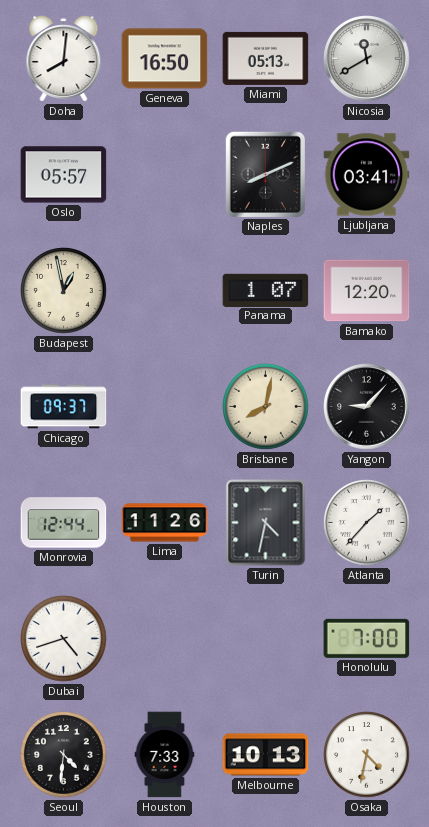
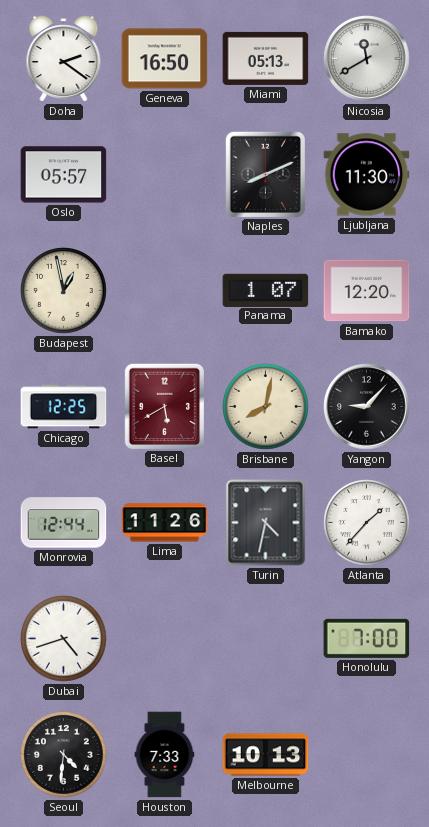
Doha: 8:01 -> 2:21 (64, 59)
Ljubljana: 03:41 -> 11:30 (367, 175)
Chicago: 09:37 -> 12:25 (64, 407)
Basel: none -> 5:40 (164, 406)
Osaka: 4:32 -> none (367, 755)
